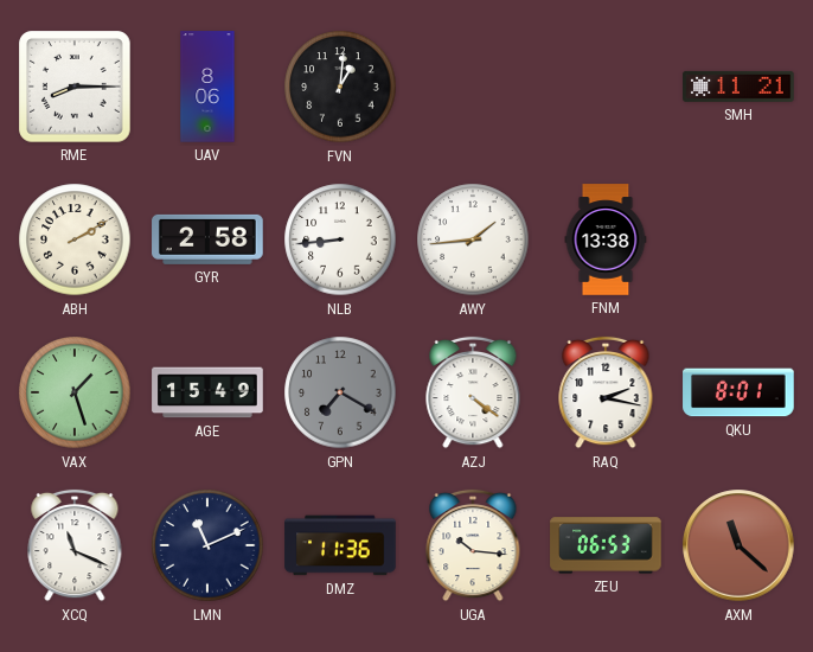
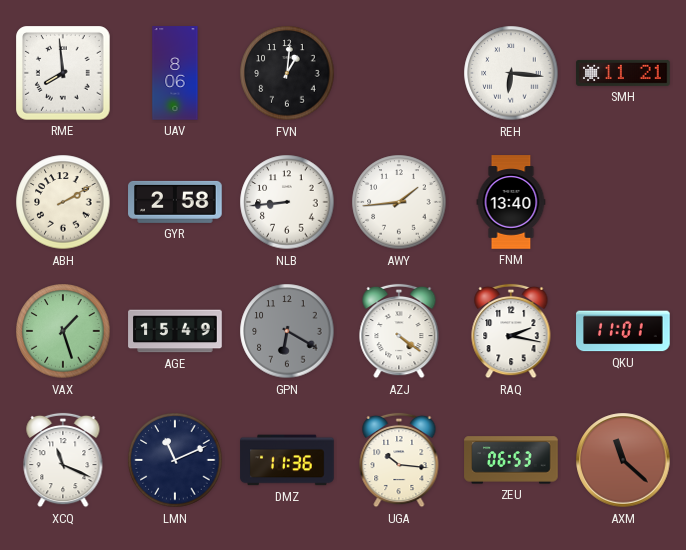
RME: 8:15 -> 7:59 (64, 74)
REH: none -> 6:16 (511, 73)
FNM: 13:38 -> 13:40 (511, 202)
GPN: 7:20 -> 6:20 (287, 331)
QKU: 8:01 -> 11:01 (623, 331)
